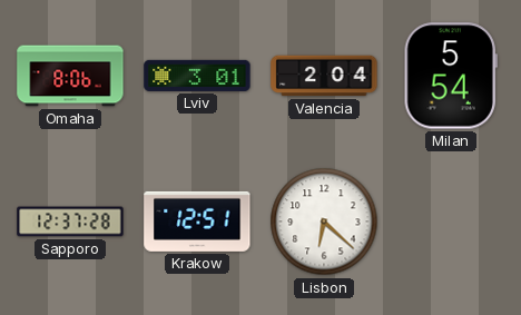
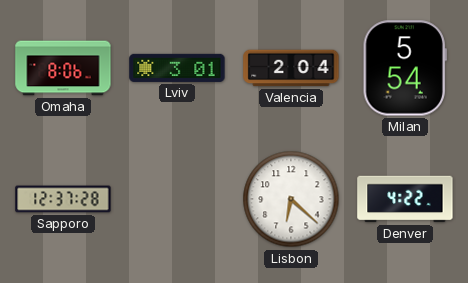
Krakow: 12:51 -> none (197, 222)
Denver: none -> 4:22 (405, 199)
